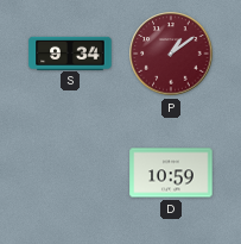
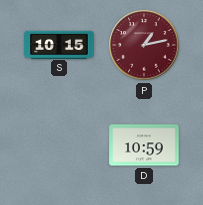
S: 9:34 -> 10:15 (59, 44)
P: 1:09 -> 1:13 (144, 45)
